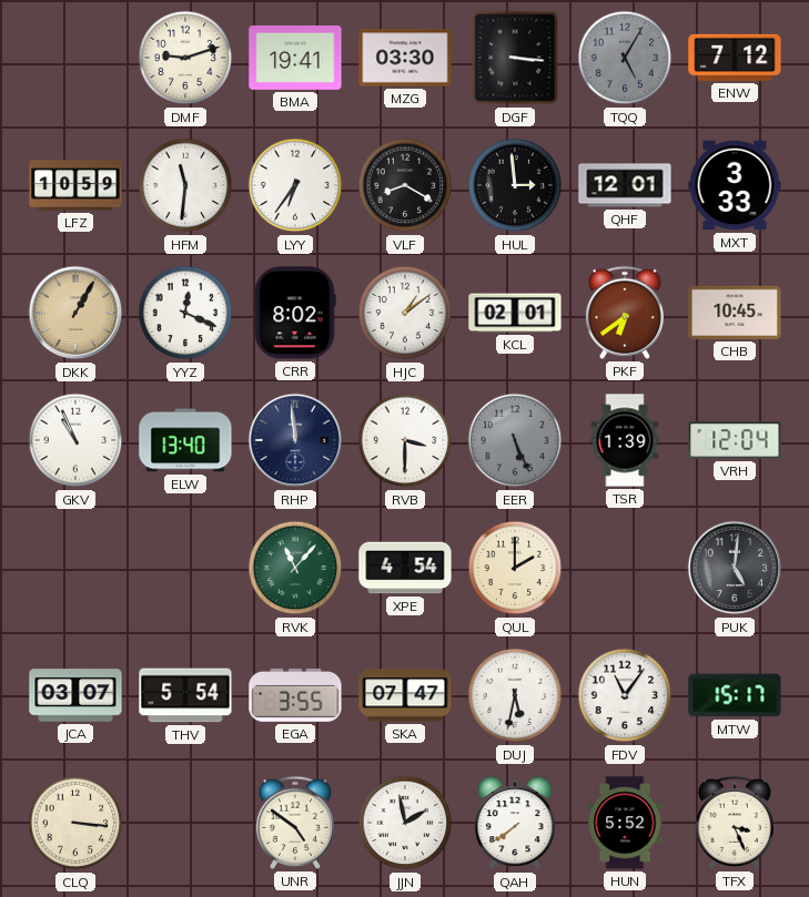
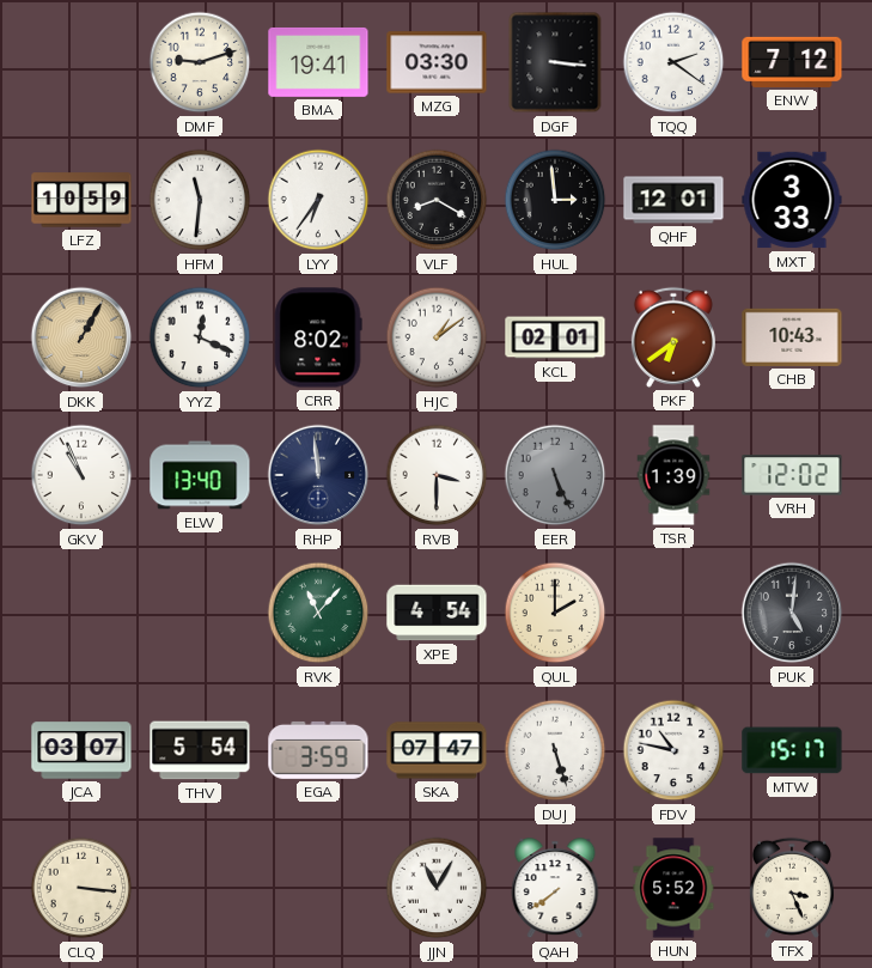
TQQ: 5:05 -> 2:21 (673, 62)
TQQ dial: grey -> white (673, 62)
CHB: 10:45 -> 10:43 (792, 337)
VRH: 12:04 -> 12:02 (792, 475)
EGA: 3:55 -> 3:59 (318, 750)
DUJ: 5:32 -> 5:27 (555, 750)
FDV: 11:06 -> 10:47 (673, 750)
UNR: 4:51 -> none (295, 823)
JJN: 1:58 -> 11:05 (437, 888)
